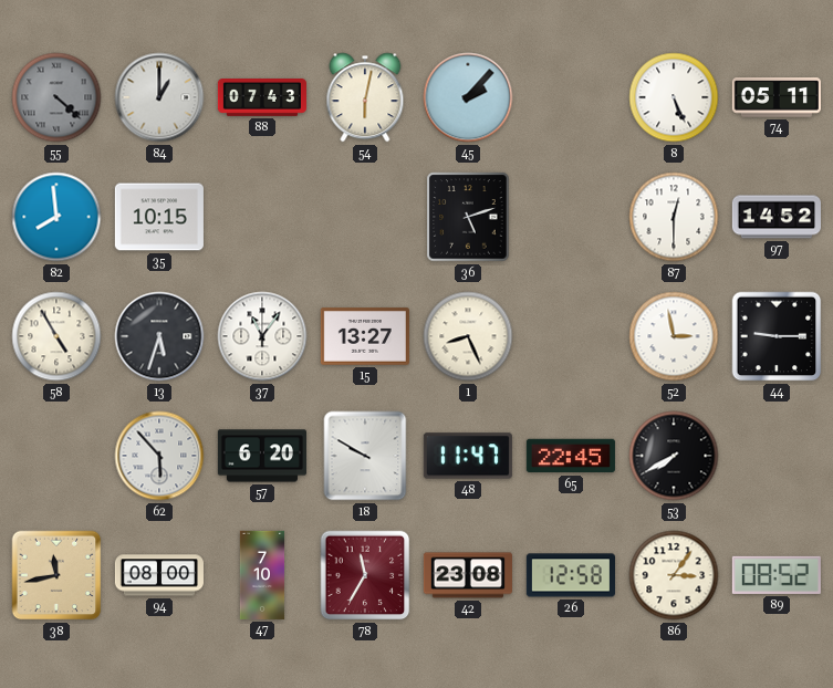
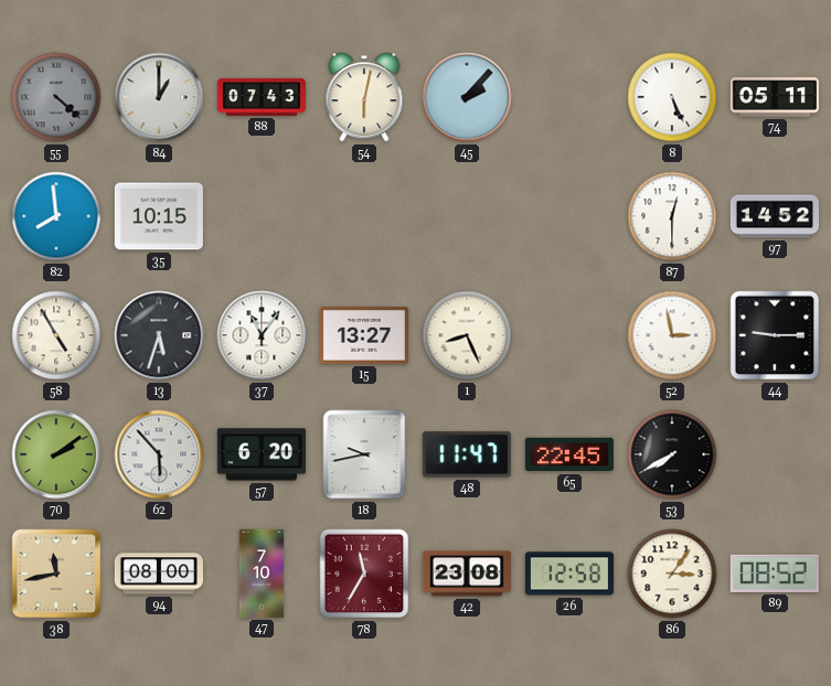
36: 5:12 -> none (468, 217)
70: none -> 2:09 (56, 454)
18: 9:50 -> 9:43 (364, 454)
